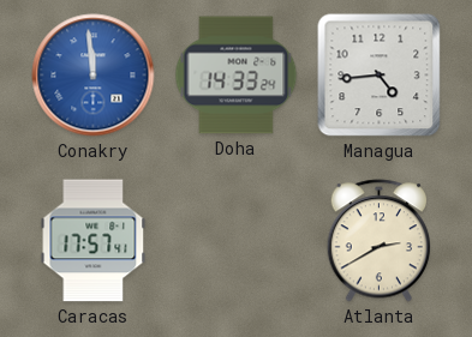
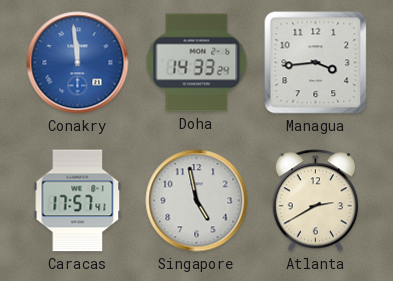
Managua: 4:44 -> 3:44 (316, 63)
Singapore: none -> 4:58 (197, 201)
